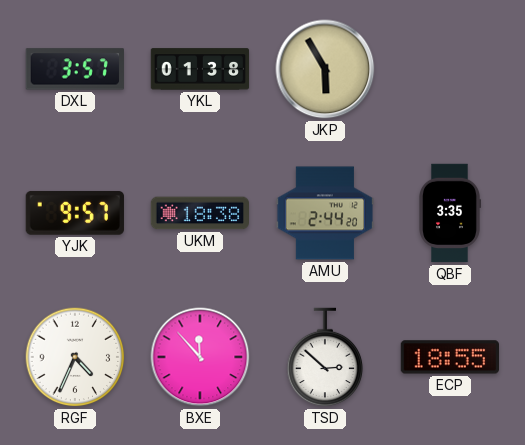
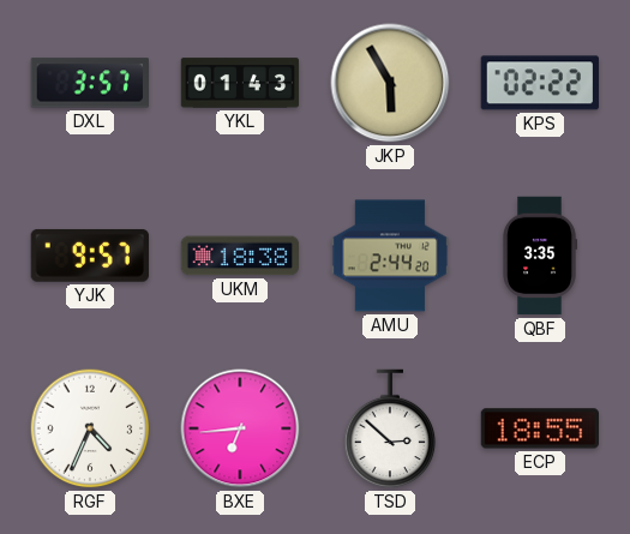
YKL: 01:38 -> 01:43 (240, 83)
KPS: none -> 02:22 (540, 83)
BXE: 11:53 -> 6:44 (240, 428)
